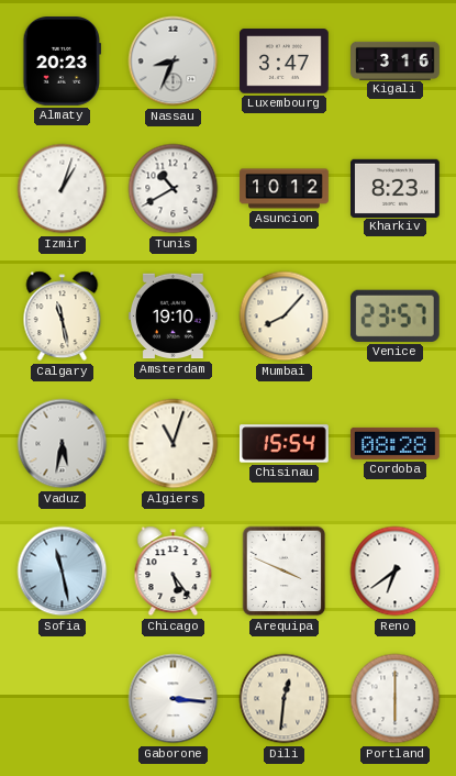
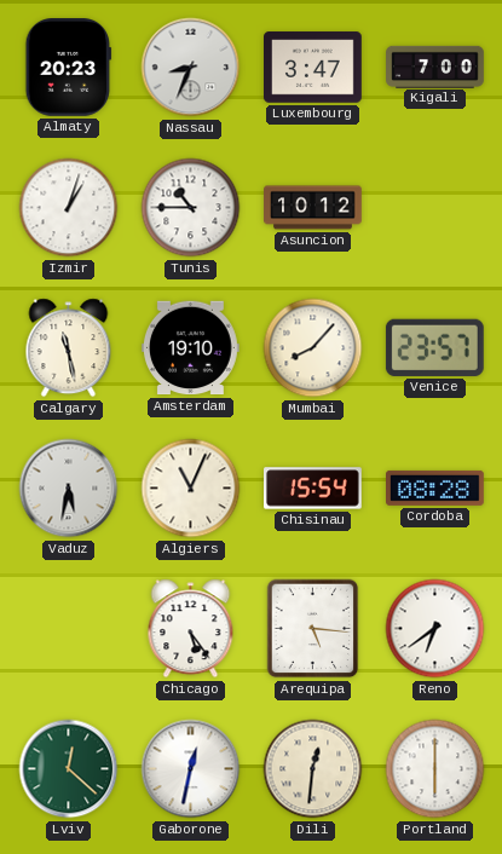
Kigali: 3:16 -> 7:00 (435, 67)
Tunis: 10:40 -> 10:45 (191, 208)
Kharkiv: 8:23 -> none (396, 188)
Algiers: 11:03 -> 11:04 (191, 489)
Sofia: 11:28 -> none (63, 572)
Arequipa: 3:49 -> 5:16 (313, 629)
Lviv: none -> 12:22 (69, 769)
Gaborone: 3:16 -> 12:32 (191, 769)
